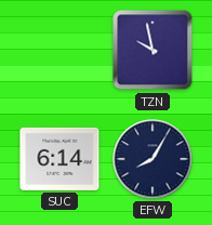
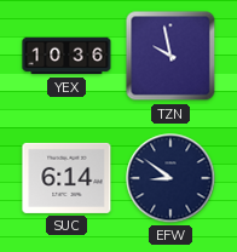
YEX: none -> 10:36 (67, 56)
EFW: 8:05 -> 8:51 (170, 178)
